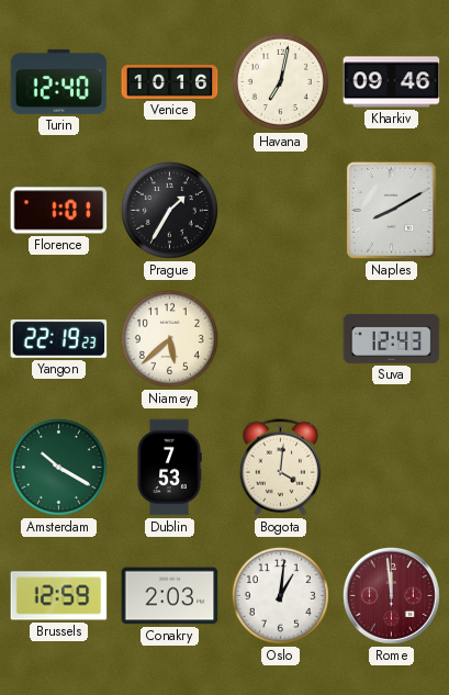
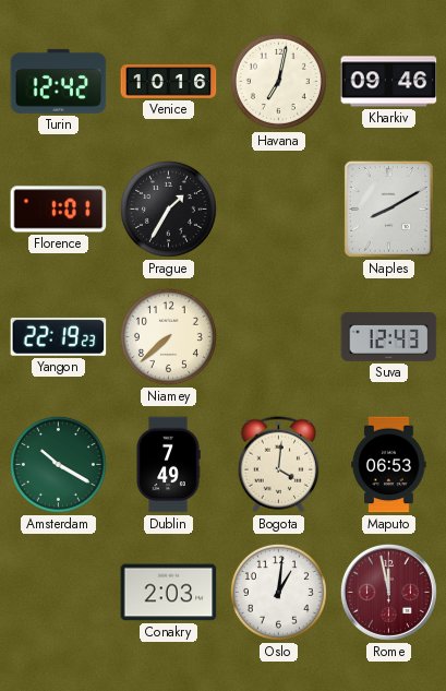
Turin: 12:40 -> 12:42 (59, 81)
Niamey: 5:38 -> 7:38 (168, 336)
Dublin: 7:53 -> 7:49 (168, 465)
Maputo: none -> 06:53 (389, 465)
Brussels: 12:59 -> none (59, 596)
Rome: 11:59 -> 11:58 (388, 592)
